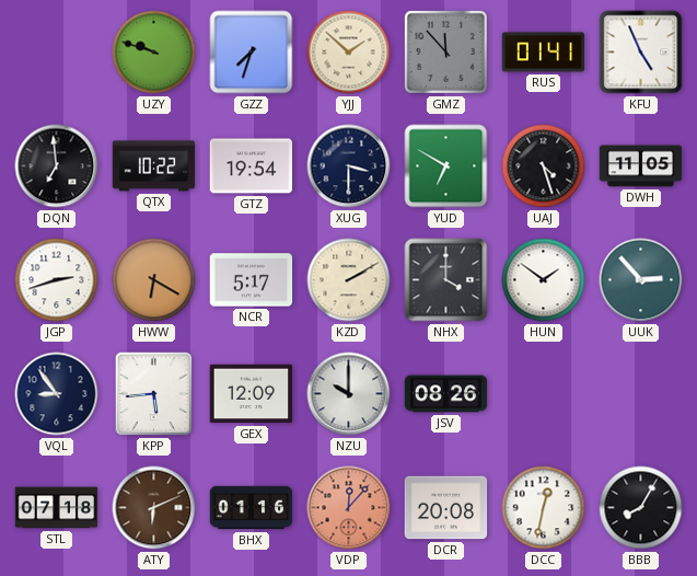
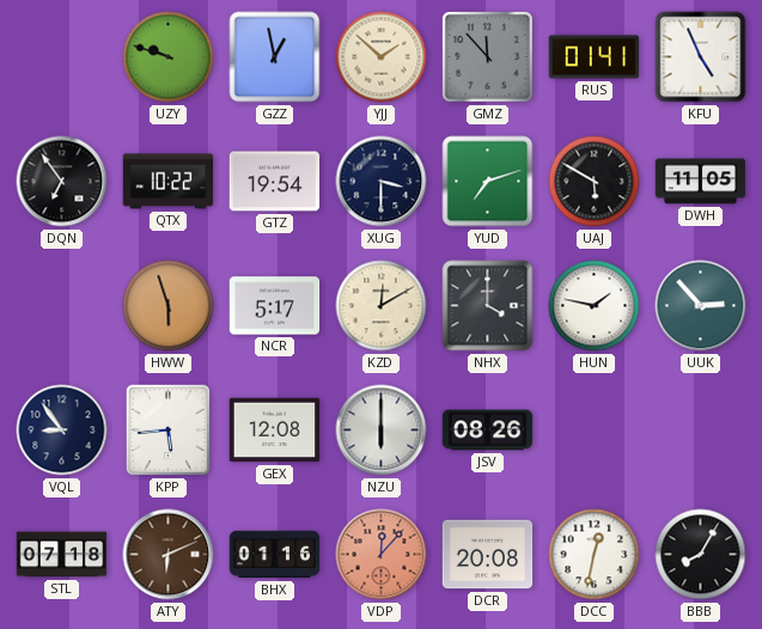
GZZ: 7:33 -> 12:58 (275, 57)
DQN: 6:59 -> 6:54 (62, 182)
YUD: 6:50 -> 7:12 (488, 182)
UAJ: 4:27 -> 5:50 (595, 182)
JGP: 2:42 -> none (57, 280)
HWW: 6:20 -> 5:57 (169, 306)
KZD: 2:10 -> 12:10 (382, 306)
HUN: 1:51 -> 1:47 (595, 306)
GEX: 12:09 -> 12:08 (275, 430)
NZU: 10:00 -> 6:00 (382, 430)
